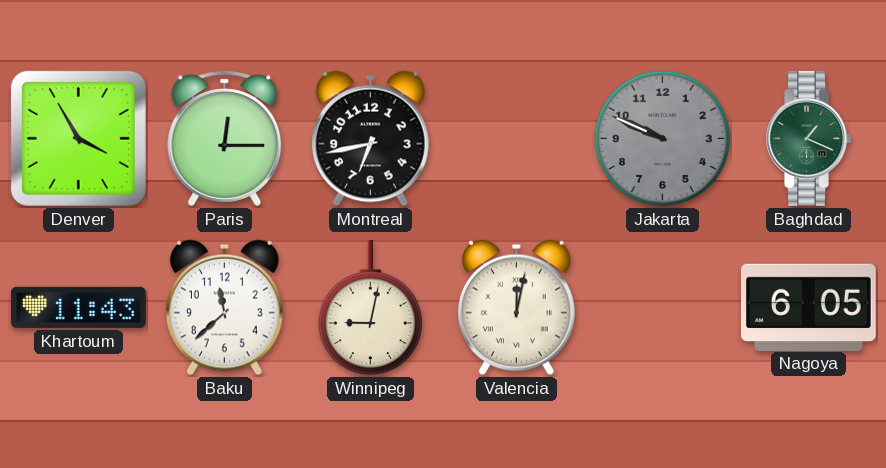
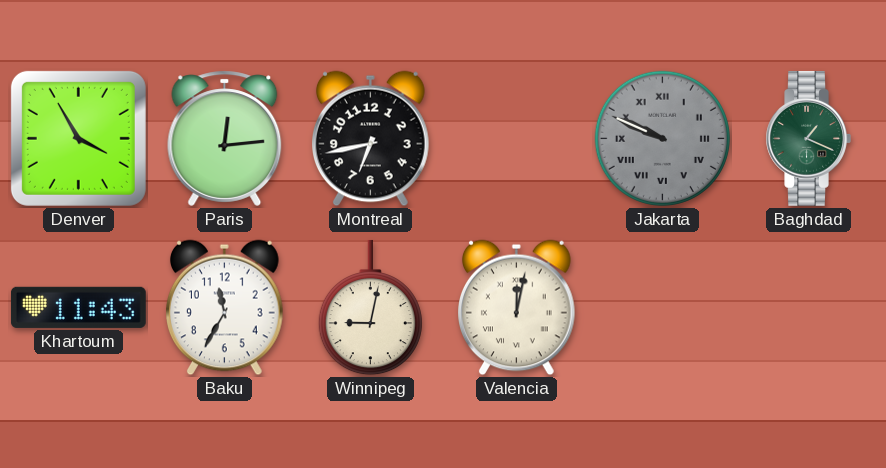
Paris: 12:15 -> 12:14 (225, 138)
Jakarta numerals: Arabic -> Roman (662, 138)
Baku: 11:38 -> 11:35 (225, 308)
Nagoya: 6:05 -> none (808, 307)
